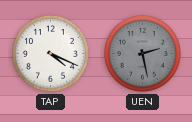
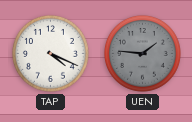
UEN: 2:28 -> 1:46 (142, 53)
